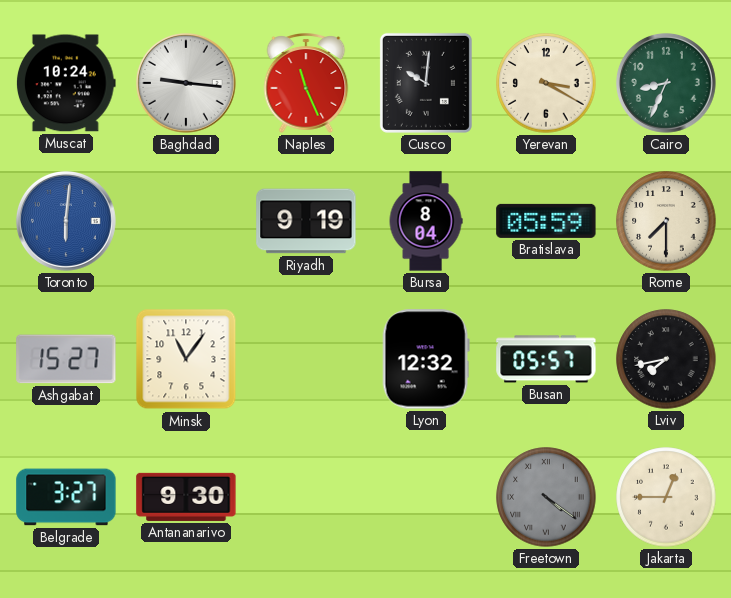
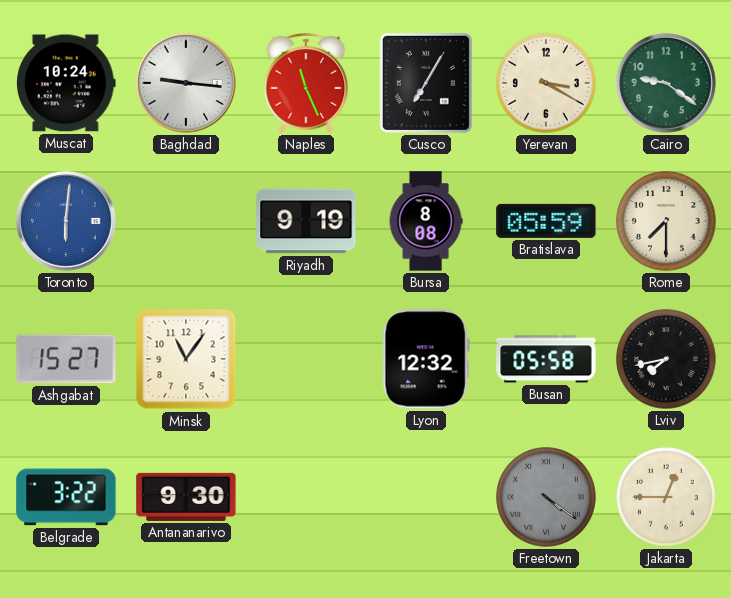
Cusco: 10:01 -> 7:05 (426, 83)
Cairo: 8:34 -> 9:21 (666, 83)
Bursa: 8:04 -> 8:08 (426, 221)
Busan: 05:57 -> 05:58 (546, 359)
Belgrade: 3:27 -> 3:22 (66, 497)
